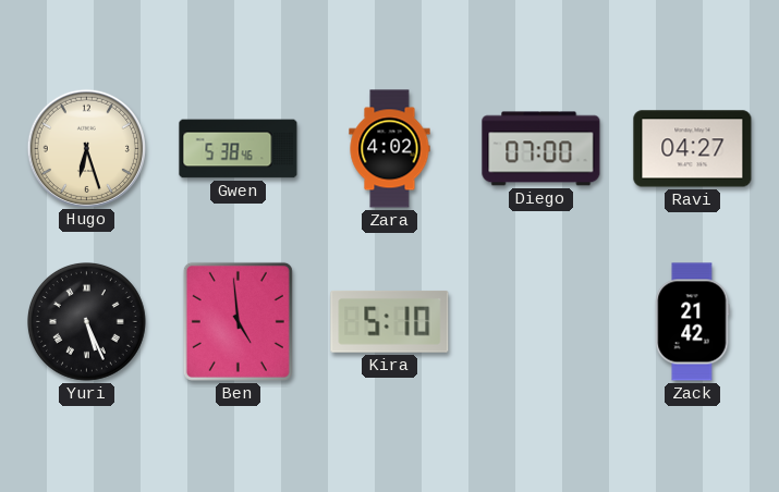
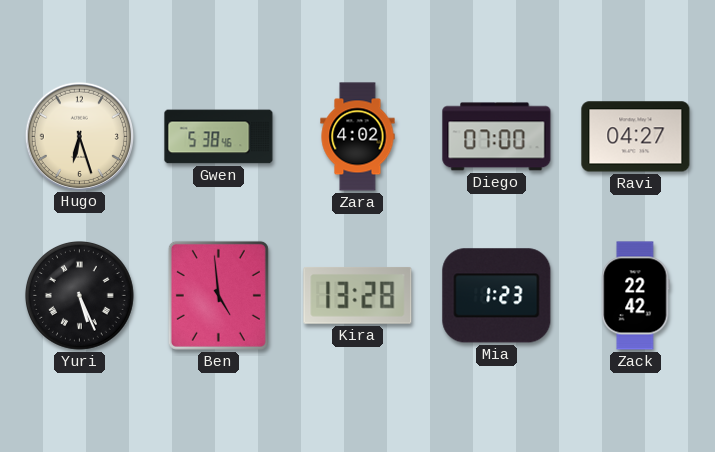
Kira: 5:10 -> 13:28 (358, 295)
Mia: none -> 1:23 (497, 296)
Zack: 21:42 -> 22:42 (635, 296)
